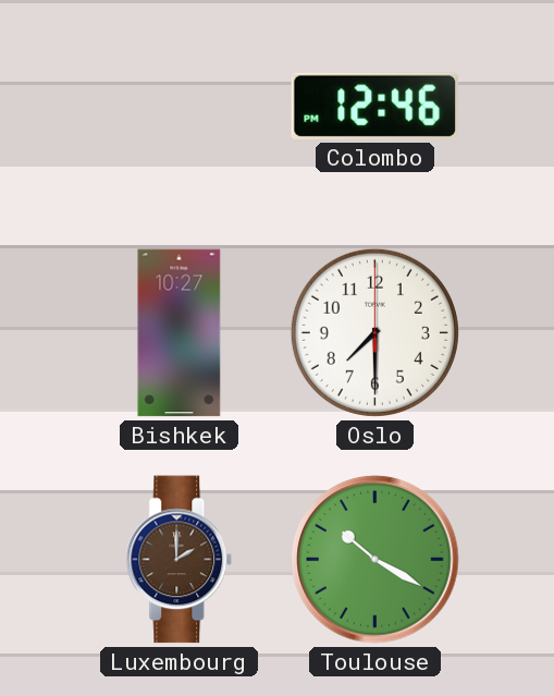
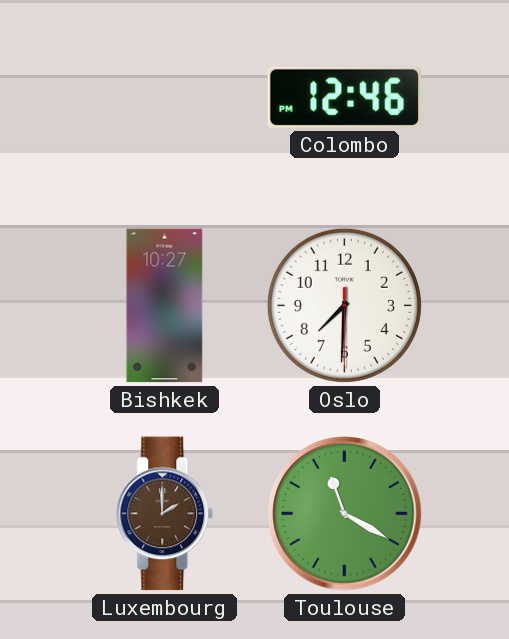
Oslo: 7:30:00 -> 7:30:30 (344, 305)
Toulouse: 10:20 -> 11:20 (345, 514)
